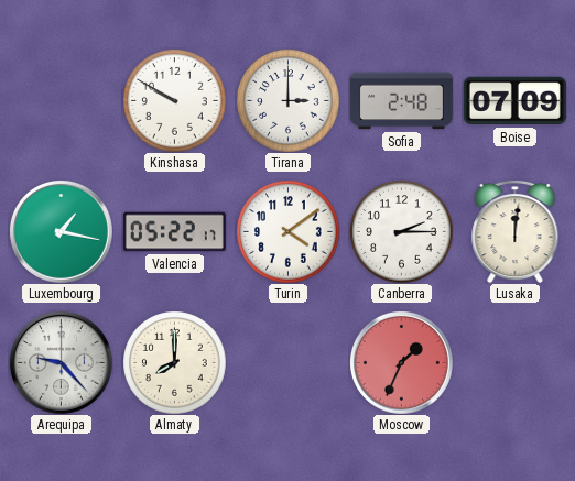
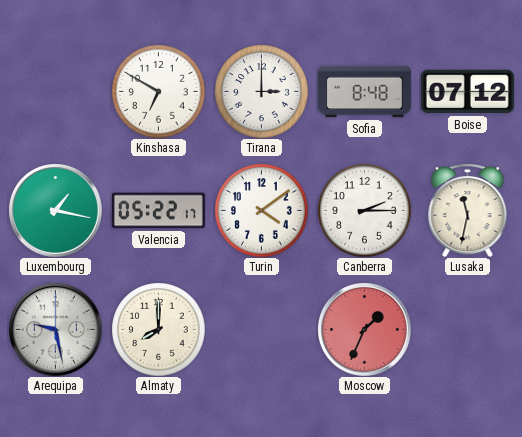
Kinshasa: 9:50 -> 6:50 (158, 91)
Sofia: 2:48 -> 8:48 (364, 92)
Boise: 07:09 -> 07:12 (467, 92)
Lusaka: 12:01 -> 11:32 (468, 210)
Arequipa: 9:23 -> 9:28 (55, 329)
